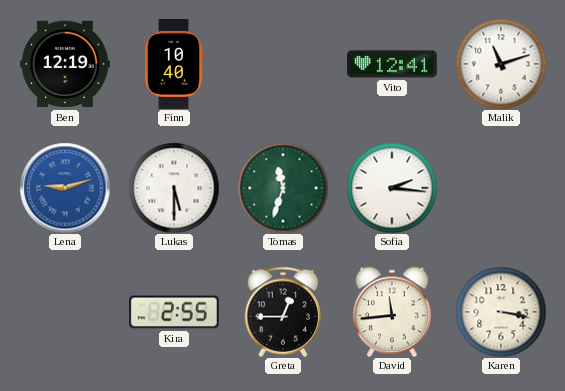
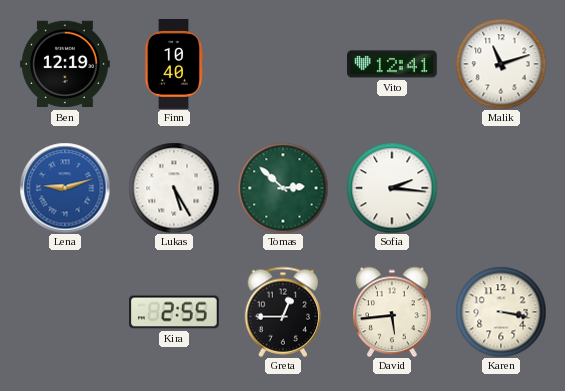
Lukas: 5:30 -> 5:25 (174, 188)
Tomas: 11:33 -> 2:52 (283, 188)
David: 11:44 -> 5:44 (393, 312)
